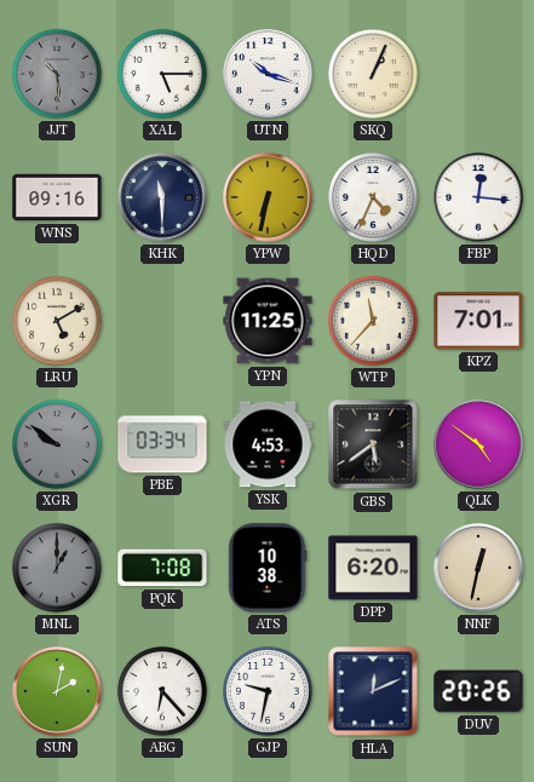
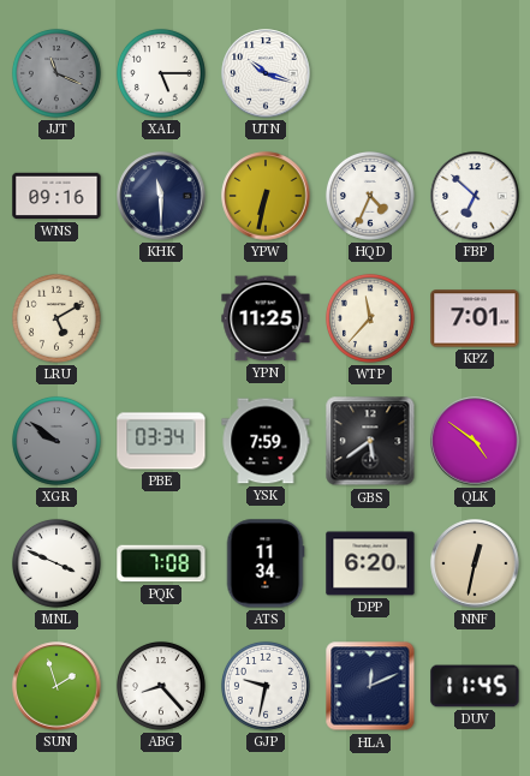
JJT: 10:29 -> 11:19 (56, 73)
SKQ: 1:04 -> none (373, 74)
FBP: 12:16 -> 6:52 (475, 196)
YSK: 4:53 -> 7:59 (266, 441)
MNL: 1:00 -> 3:49 (56, 563)
MNL dial: grey -> white (56, 563)
ATS: 10:38 -> 11:34 (266, 563)
SUN: 2:02 -> 1:57 (56, 686)
ABG: 6:23 -> 8:23 (161, 686)
DUV: 20:26 -> 11:45 (475, 686)
